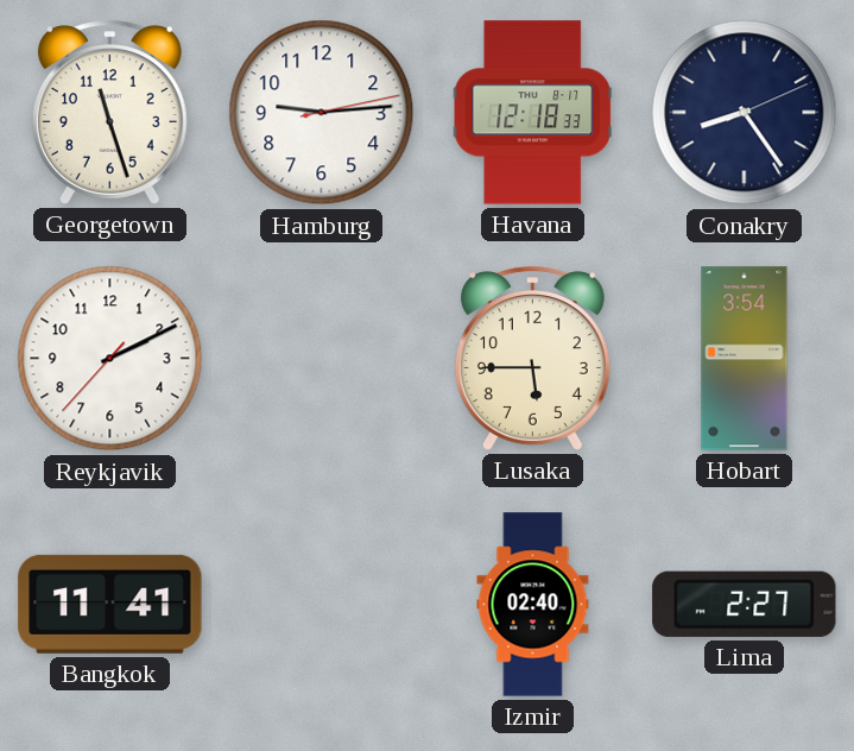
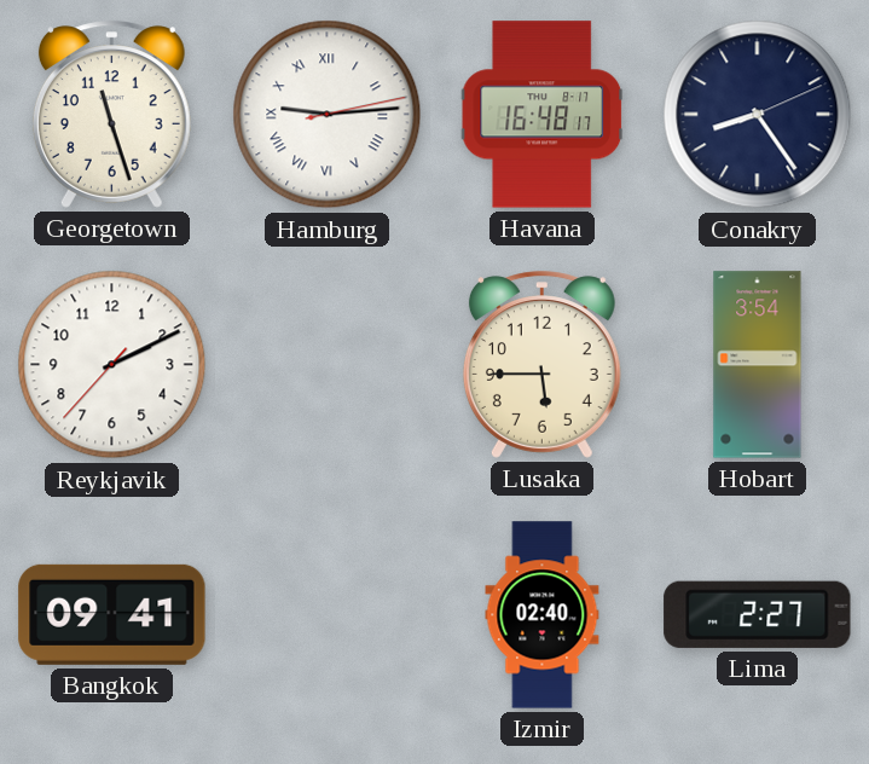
Hamburg numerals: Arabic -> Roman (328, 115)
Havana: 12:18 -> 16:48 (543, 115)
Bangkok: 11:41 -> 09:41 (112, 614)
